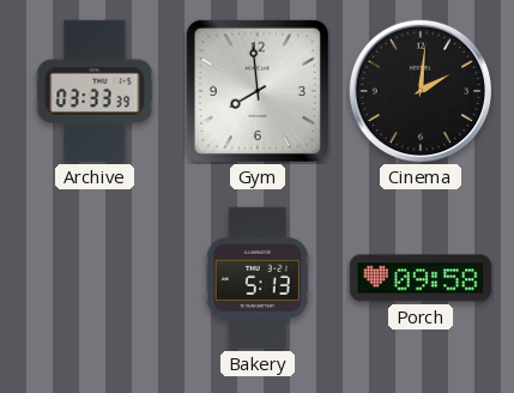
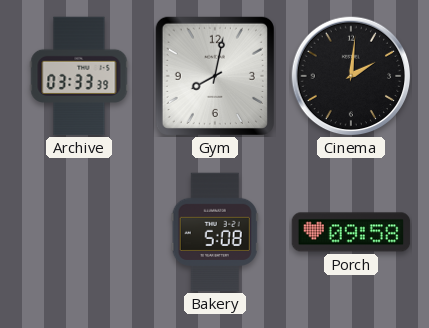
Gym: 7:59 -> 8:02 (215, 76)
Bakery: 5:13 -> 5:08 (215, 232)
